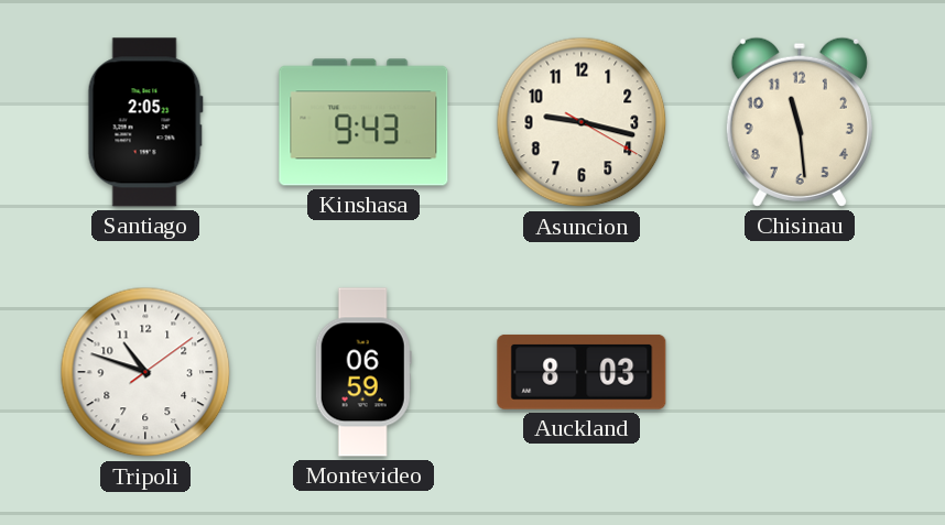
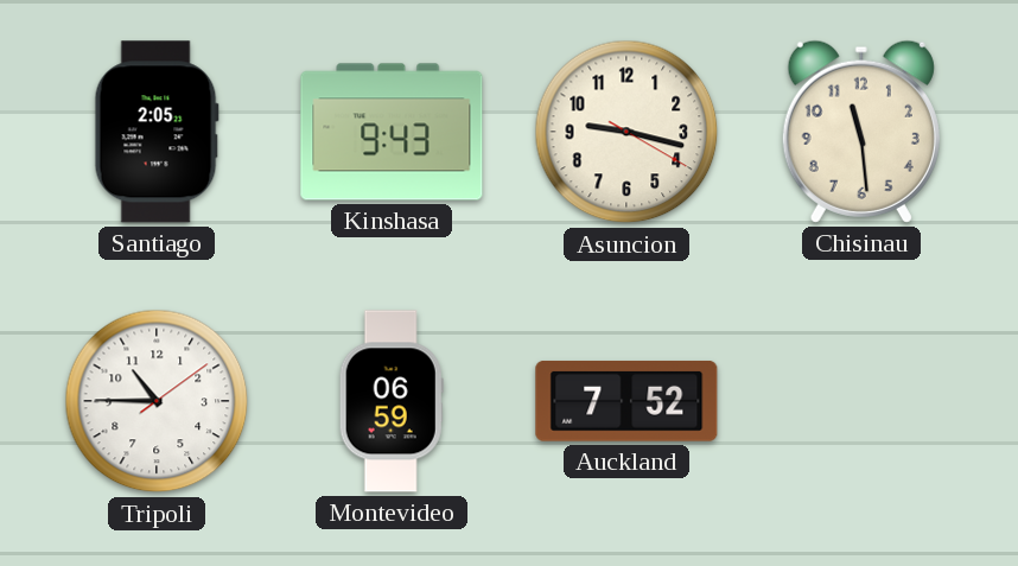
Tripoli: 10:48 -> 10:45 (157, 401)
Auckland: 8:03 -> 7:52 (626, 401)
